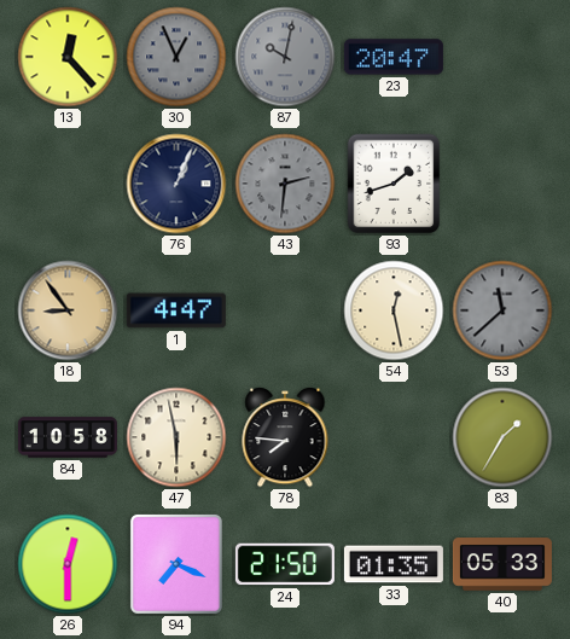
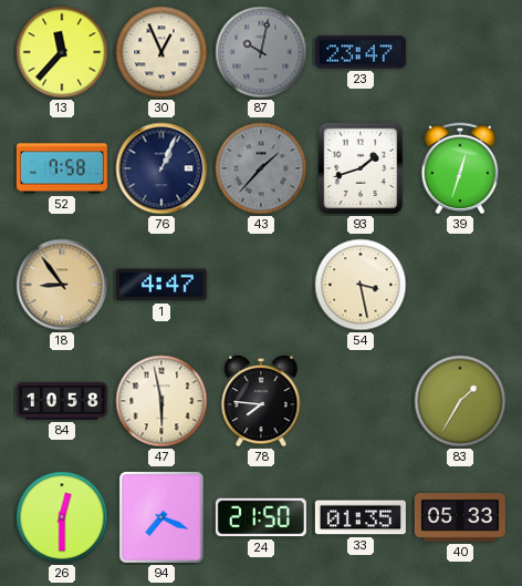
13: 12:23 -> 11:37 (62, 52)
30 dial: grey -> cream (161, 52)
23: 20:47 -> 23:47 (361, 52)
52: none -> 7:58 (62, 168)
43: 2:31 -> 1:37 (261, 168)
39: none -> 12:33 (460, 168)
54: 12:28 -> 3:28 (361, 285)
53: 11:38 -> none (502, 310)
